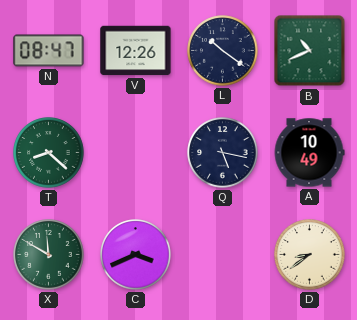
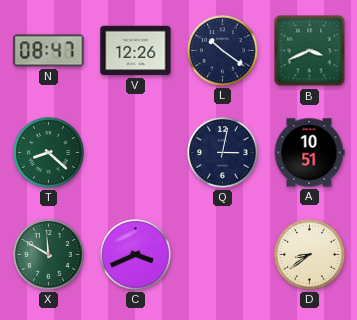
B: 10:41 -> 3:41 (310, 51)
Q: 5:17 -> 3:02 (223, 153)
A: 10:49 -> 10:51 (309, 153)
